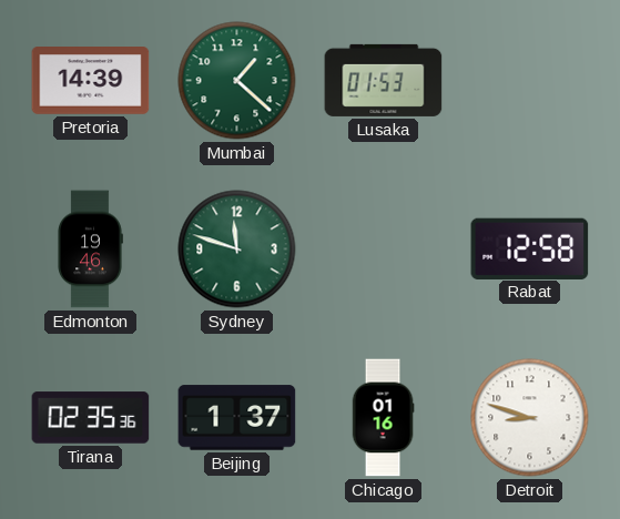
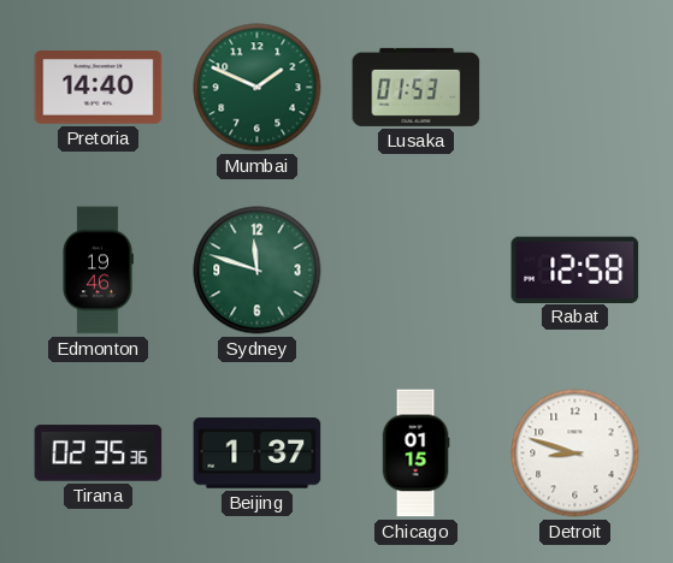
Pretoria: 14:39 -> 14:40 (99, 88)
Mumbai: 1:22 -> 1:49 (258, 88)
Chicago: 01:16 -> 01:15 (415, 454)
